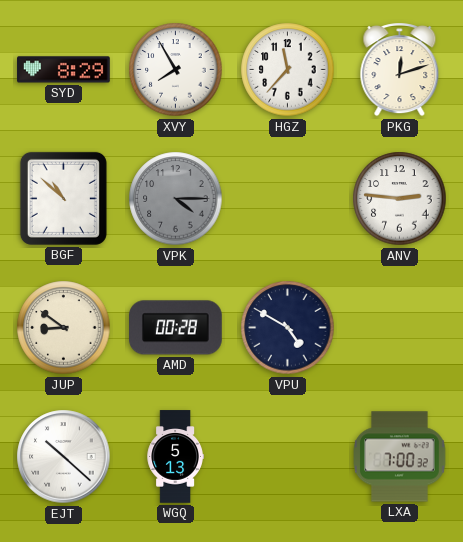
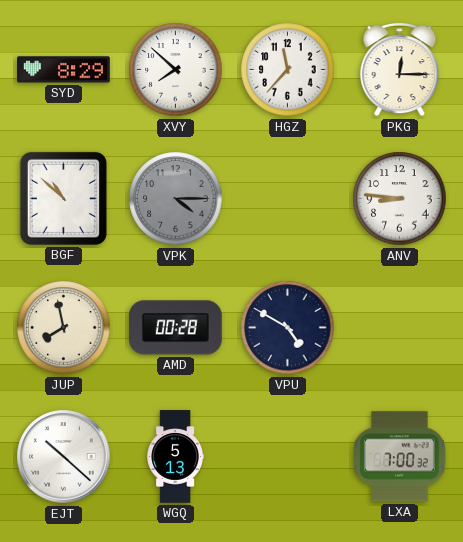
XVY: 7:55 -> 7:52 (176, 70)
PKG: 12:12 -> 12:15 (400, 70)
ANV: 2:46 -> 8:46 (400, 199)
JUP: 8:51 -> 7:58 (64, 328)
